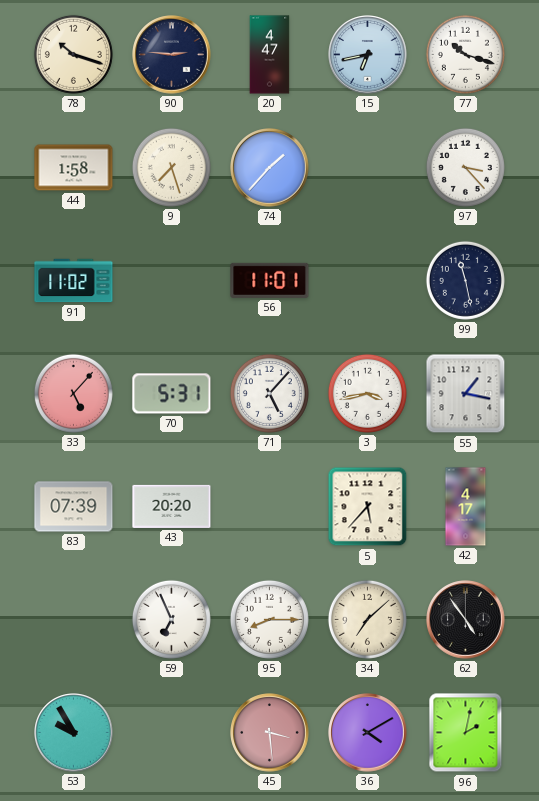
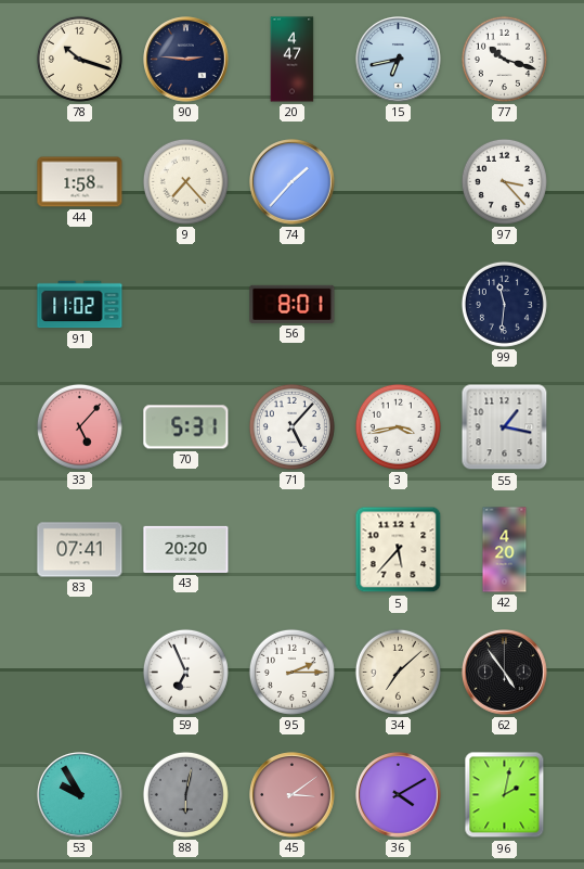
9: 7:27 -> 7:23 (185, 181)
56: 11:01 -> 8:01 (293, 304)
99: 11:28 -> 11:31 (504, 304)
83: 07:39 -> 07:41 (80, 550)
42: 4:17 -> 4:20 (505, 550)
95: 8:15 -> 2:15 (291, 672)
88: none -> 6:02 (185, 794)
45: 3:29 -> 3:09 (293, 795)
